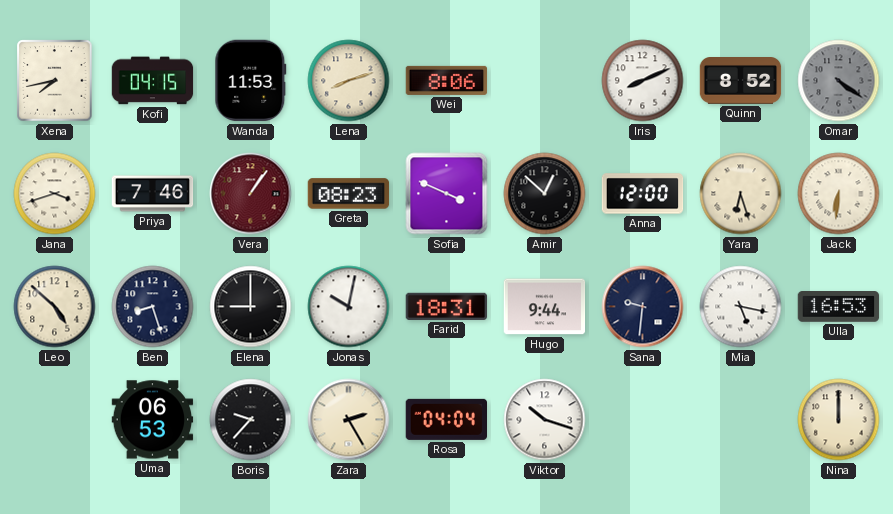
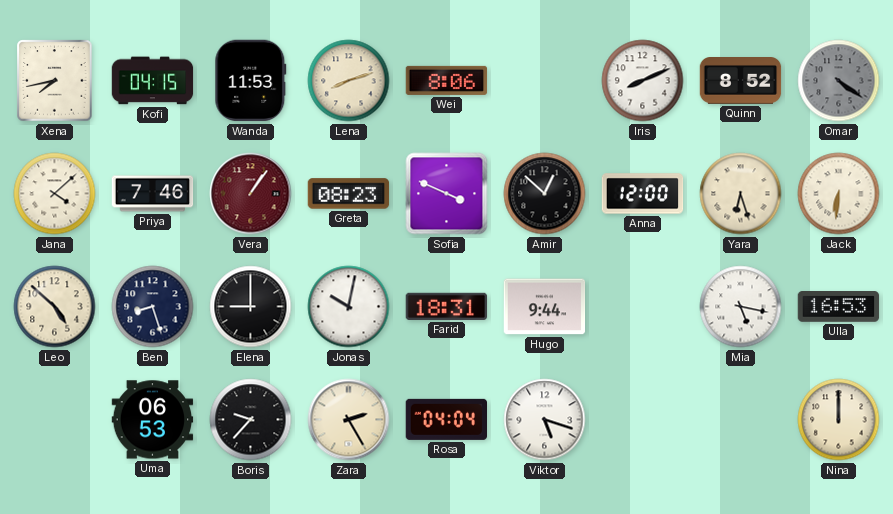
Jana: 3:42 -> 4:08 (55, 194)
Sana: 9:31 -> none (643, 307)
Viktor: 10:18 -> 5:18 (545, 420)
